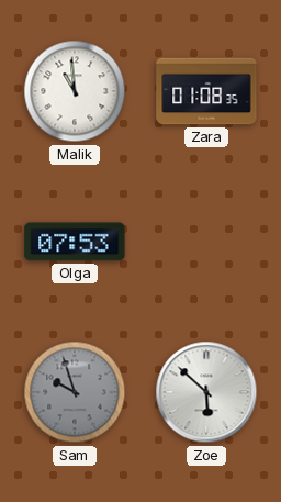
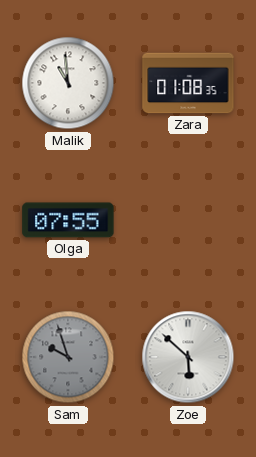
Olga: 07:53 -> 07:55 (68, 220)
